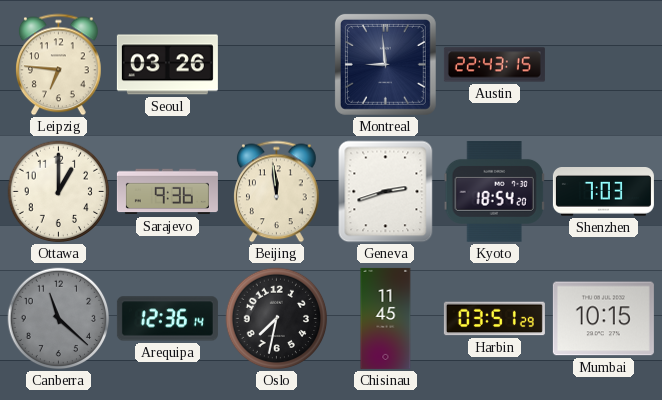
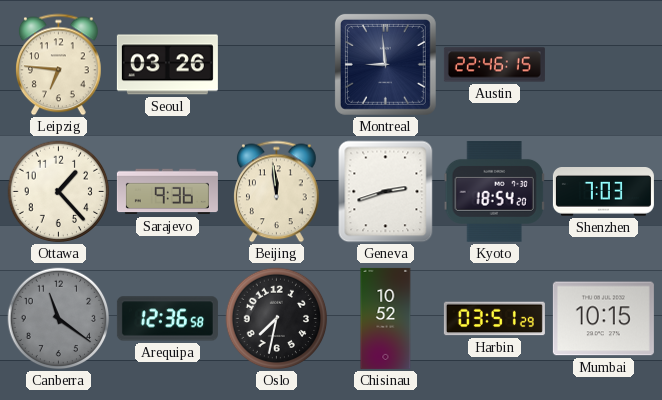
Austin: 22:43 -> 22:46 (494, 65)
Ottawa: 1:00 -> 1:23 (59, 192)
Canberra: 11:22 -> 11:21 (59, 319)
Arequipa: 12:36:14 -> 12:36:58 (167, 319)
Chisinau: 11:45 -> 10:52 (386, 318)
